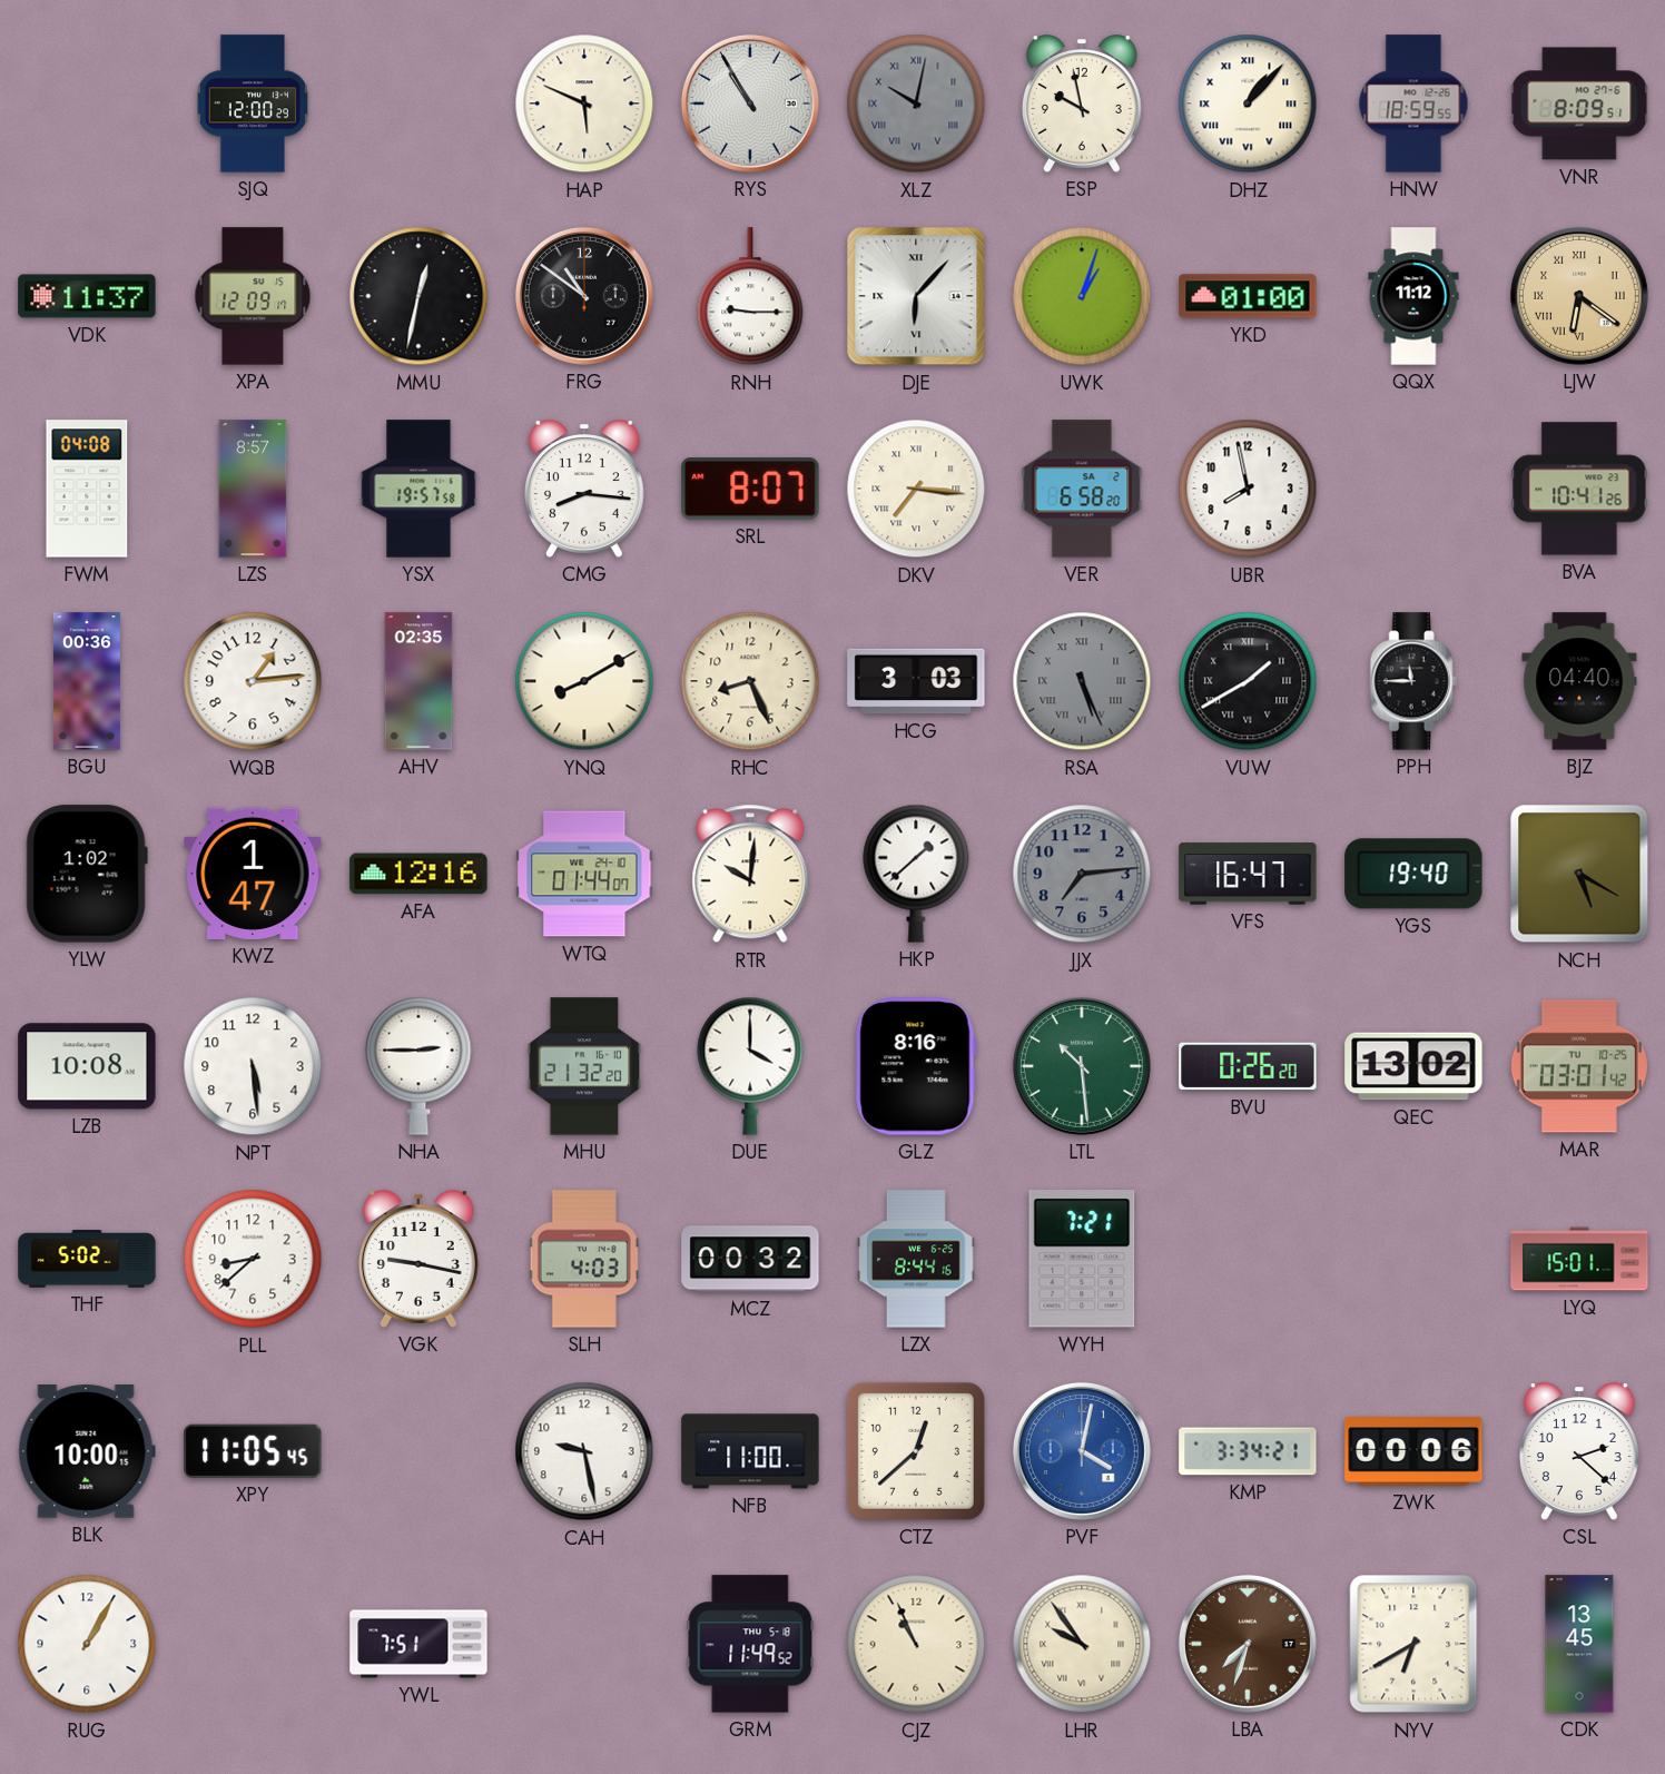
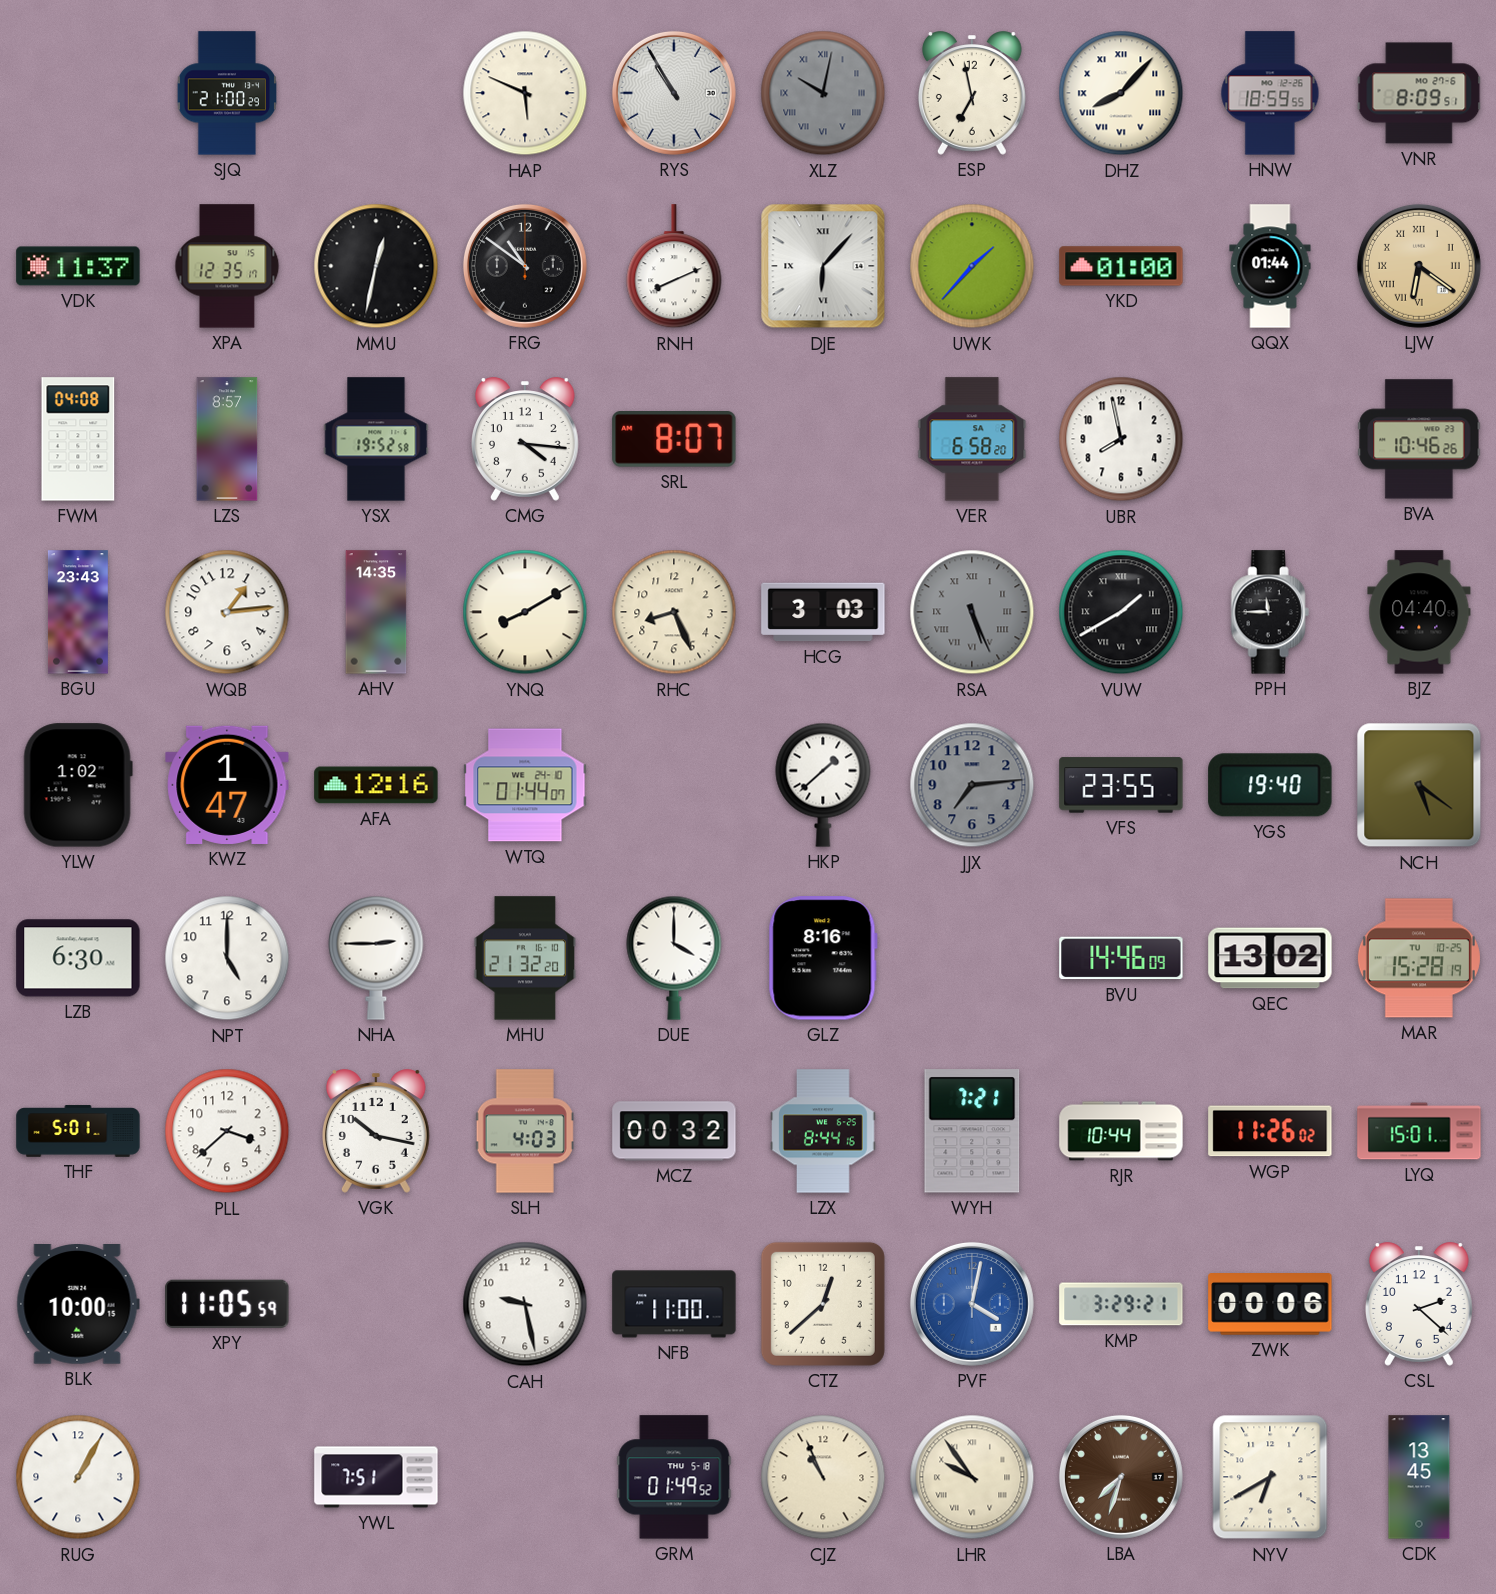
SJQ: 12:00 -> 21:00 (226, 93)
ESP: 9:58 -> 6:58 (972, 93)
DHZ: 1:07 -> 8:07 (1121, 93)
XPA: 12:09 -> 12:35 (227, 266)
RNH: 9:15 -> 8:11 (674, 267)
UWK: 1:03 -> 1:37 (972, 266)
QQX: 11:12 -> 01:44 (1270, 266)
YSX: 19:57 -> 19:52 (376, 439)
CMG: 8:16 -> 4:16 (525, 439)
DKV: 7:16 -> none (916, 489)
BVA: 10:41 -> 10:46 (1419, 439)
BGU: 00:36 -> 23:43 (78, 612)
AHV: 02:35 -> 14:35 (376, 612)
RTR: 10:01 -> none (750, 874)
VFS: 16:47 -> 23:55 (1121, 785)
NCH: 5:20 -> 5:21 (1419, 785)
LZB: 10:08 -> 6:30 (78, 958)
NPT: 5:29 -> 5:00 (227, 958)
LTL: 10:29 -> none (1082, 1066)
BVU: 0:26 -> 14:46 (1121, 958)
MAR: 03:01 -> 15:28 (1419, 958)
THF: 5:02 -> 5:01 (78, 1131)
PLL: 8:38 -> 3:38 (227, 1131)
VGK: 9:17 -> 10:17 (376, 1131)
RJR: none -> 10:44 (1121, 1131)
WGP: none -> 11:26 (1270, 1131)
XPY: 11:05:45 -> 11:05:59 (227, 1304)
KMP: 3:34 -> 3:29 (1121, 1304)
GRM: 11:49 -> 01:49 (674, 1477)
